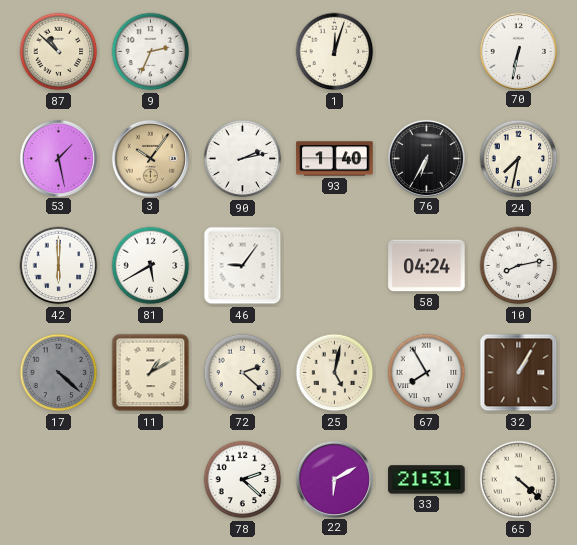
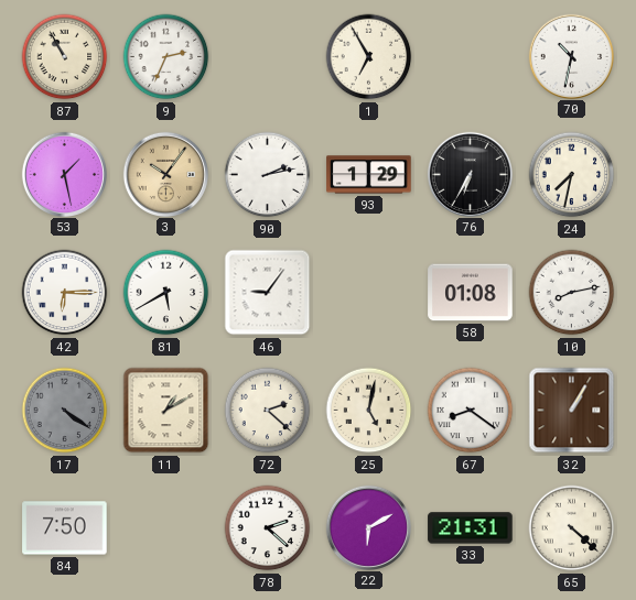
87: 10:52 -> 10:55 (65, 57)
1: 12:03 -> 6:55 (369, 57)
70: 6:32 -> 10:32 (571, 56)
93: 1:40 -> 1:29 (369, 175)
42: 6:00 -> 6:15 (65, 293)
58: 04:24 -> 01:08 (471, 293)
17: 4:22 -> 4:21 (65, 411)
67: 7:55 -> 8:21 (471, 411)
84: none -> 7:50 (65, 528)
